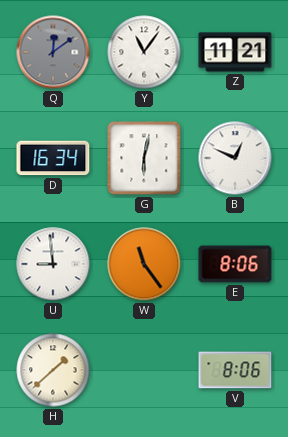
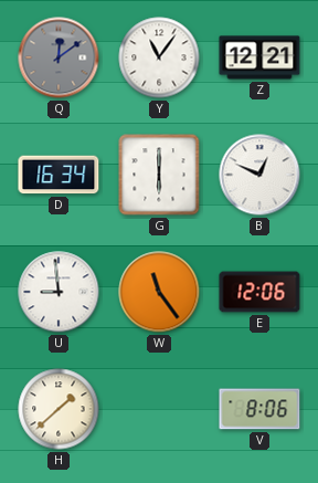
Z: 11:21 -> 12:21 (259, 57)
G: 6:02 -> 6:00 (159, 175)
E: 8:06 -> 12:06 (259, 292)
